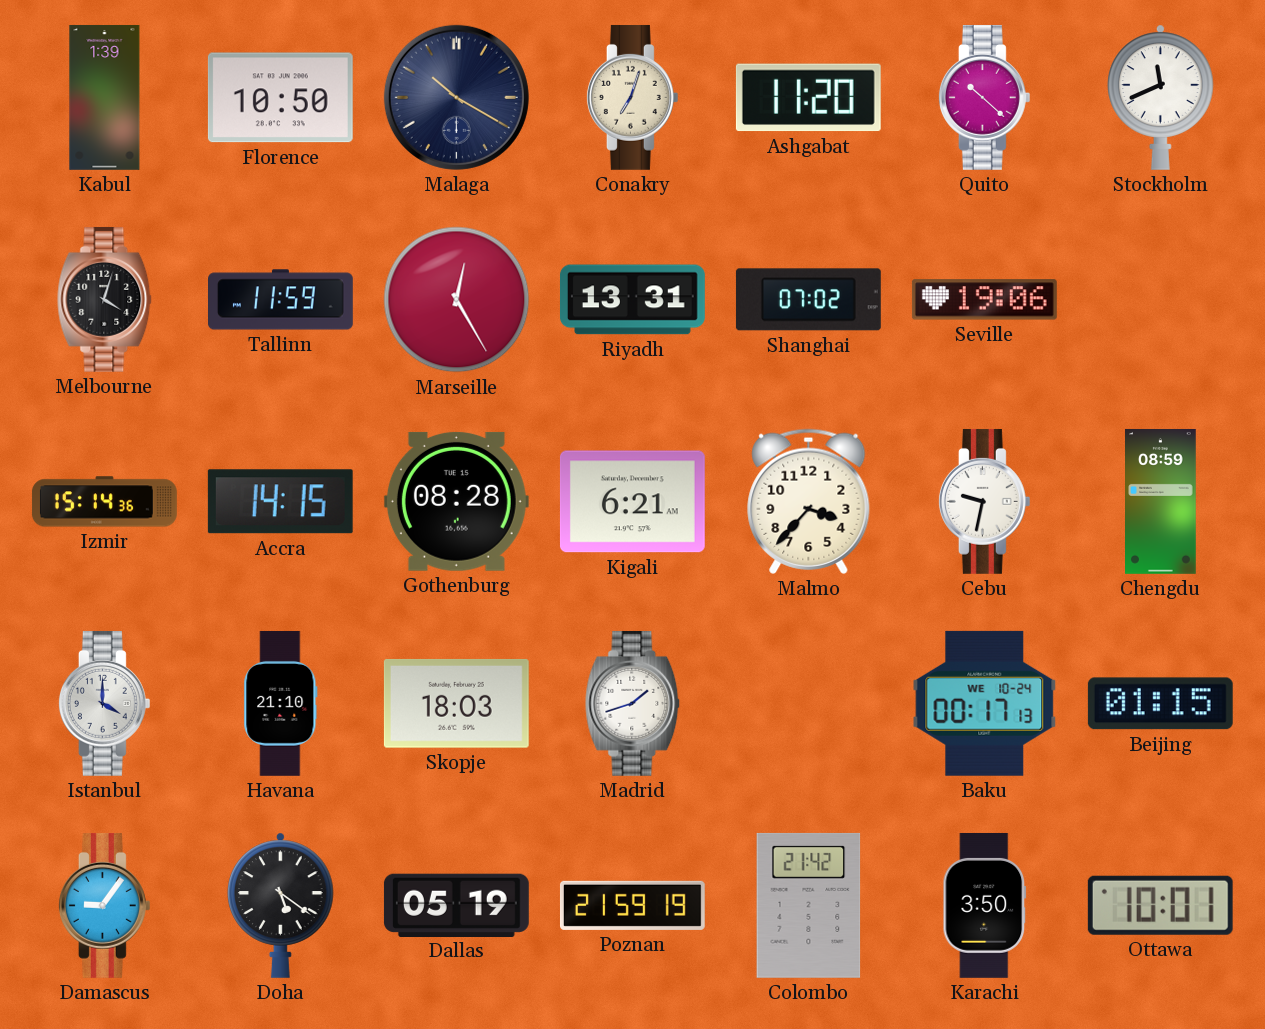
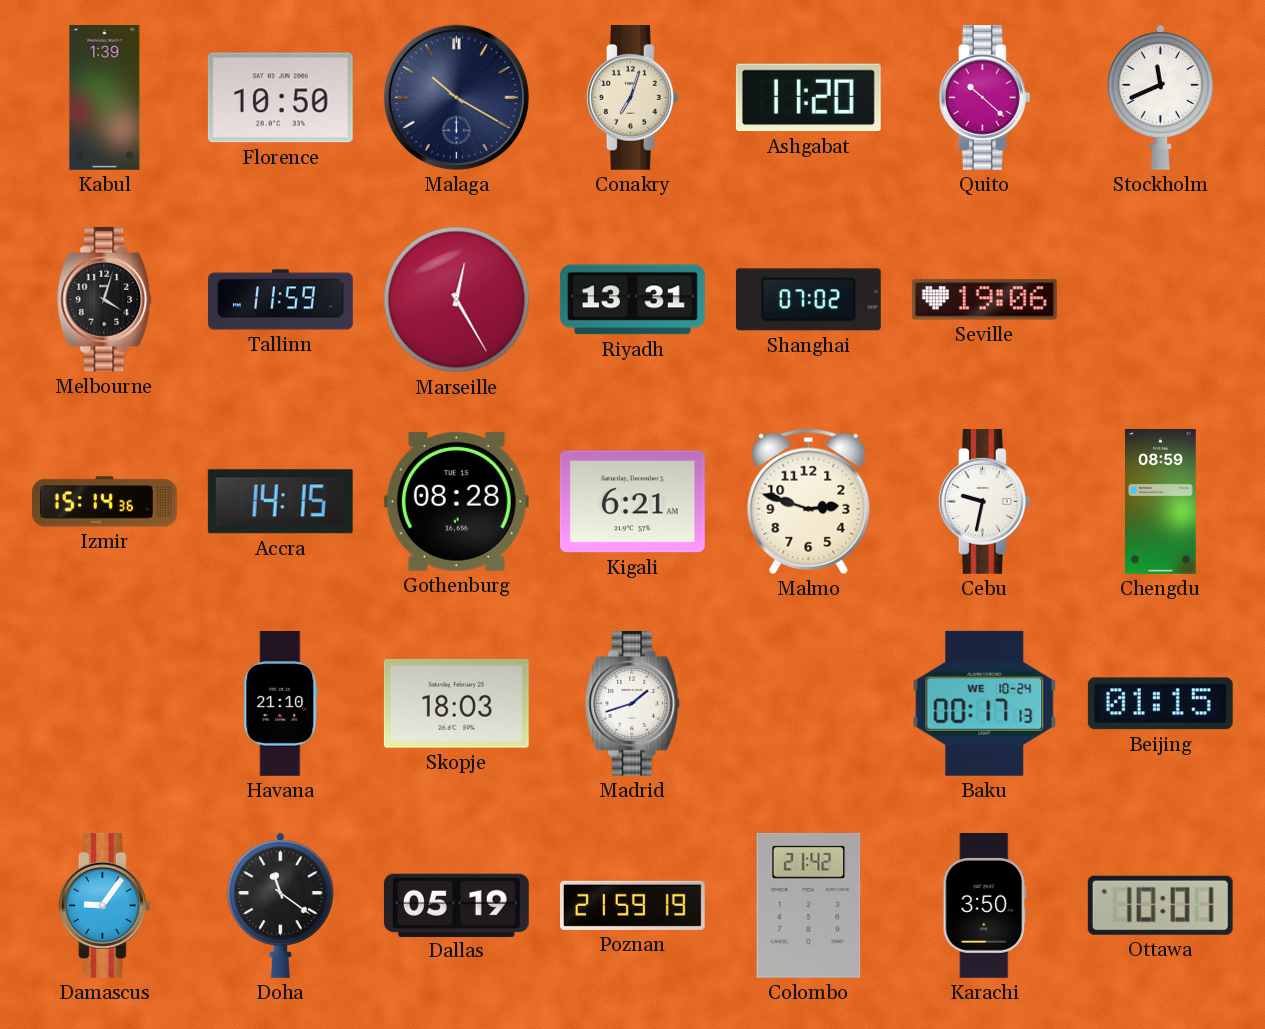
Malmo: 3:37 -> 2:48 (809, 501)
Istanbul: 4:00 -> none (104, 703)
Doha: 5:21 -> 11:21 (281, 905)
